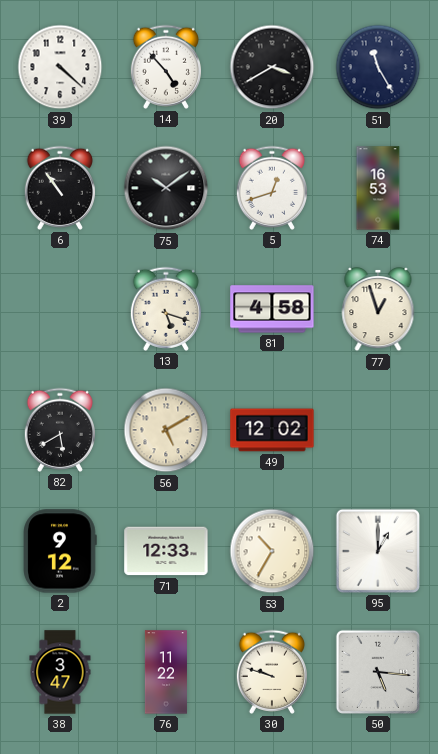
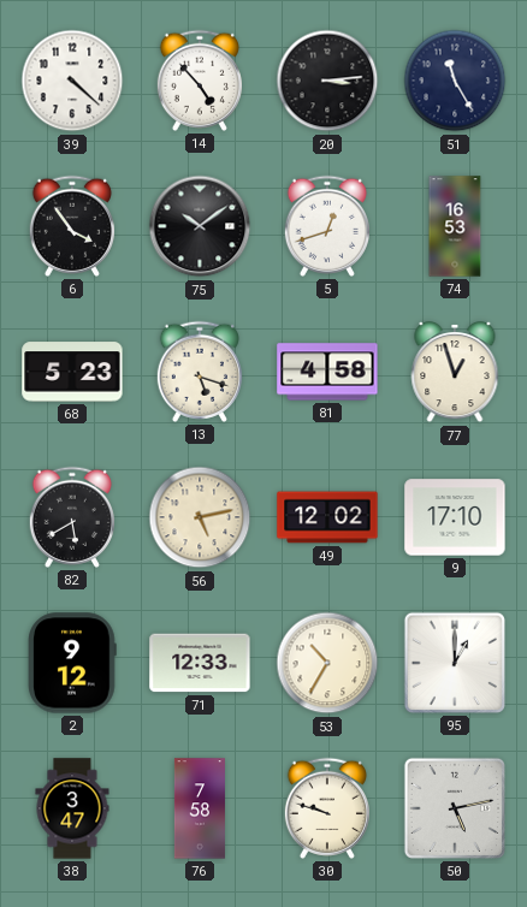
20: 3:40 -> 3:14 (327, 81)
6: 10:54 -> 3:54 (71, 226)
68: none -> 5:23 (72, 372)
56: 5:10 -> 5:13 (200, 517)
9: none -> 17:10 (455, 517)
76: 11:22 -> 7:58 (200, 808)
50: 5:16 -> 5:13 (455, 808)
